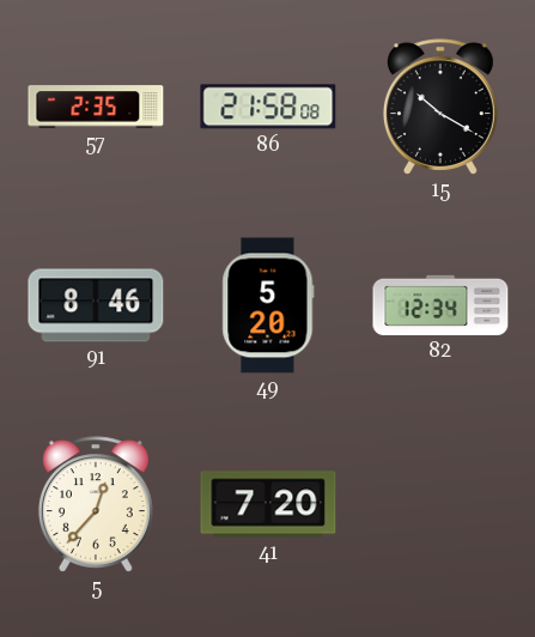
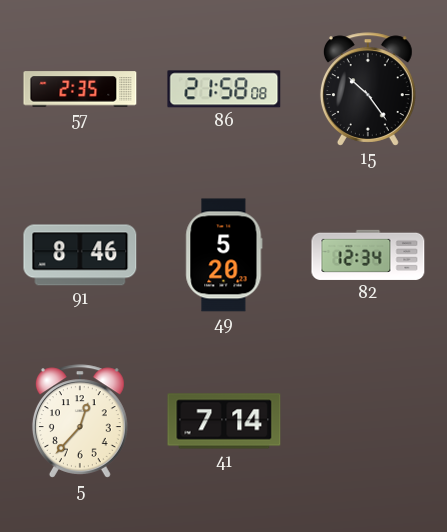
15: 10:20 -> 10:24 (368, 89)
41: 7:20 -> 7:14 (224, 421)
